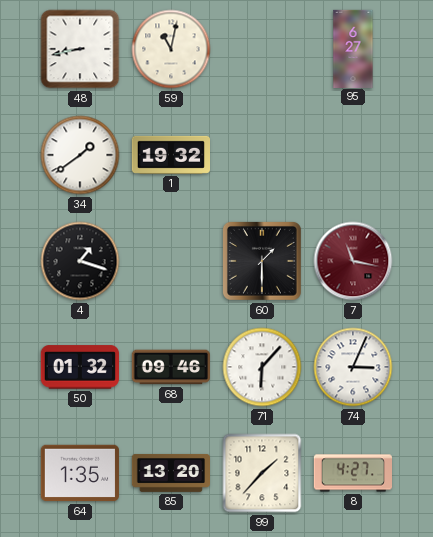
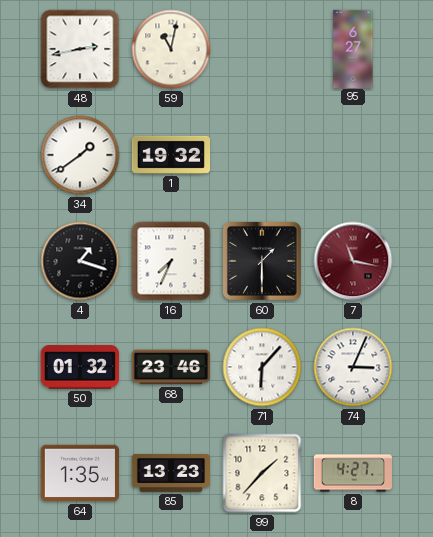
48: 8:43 -> 2:43 (80, 49)
16: none -> 7:34 (171, 261)
68: 09:46 -> 23:46 (171, 367)
85: 13:20 -> 13:23 (170, 473)
